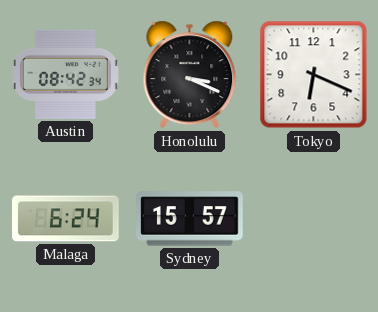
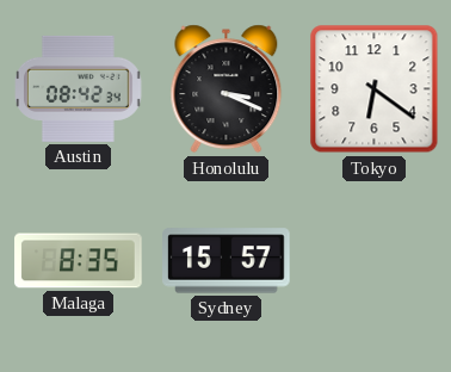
Tokyo: 6:19 -> 6:21 (375, 89)
Malaga: 6:24 -> 8:35 (79, 261)
